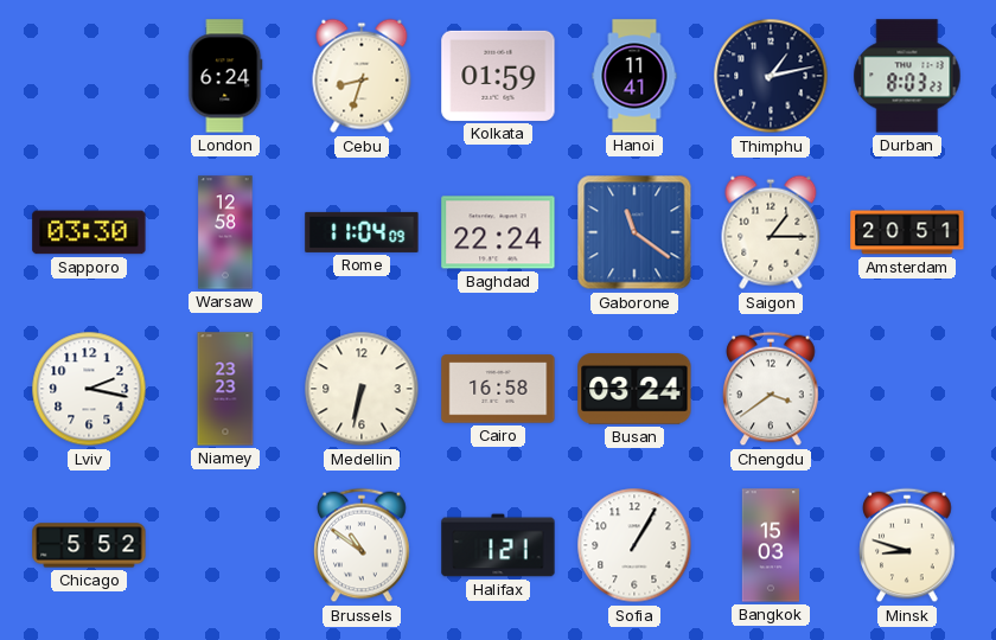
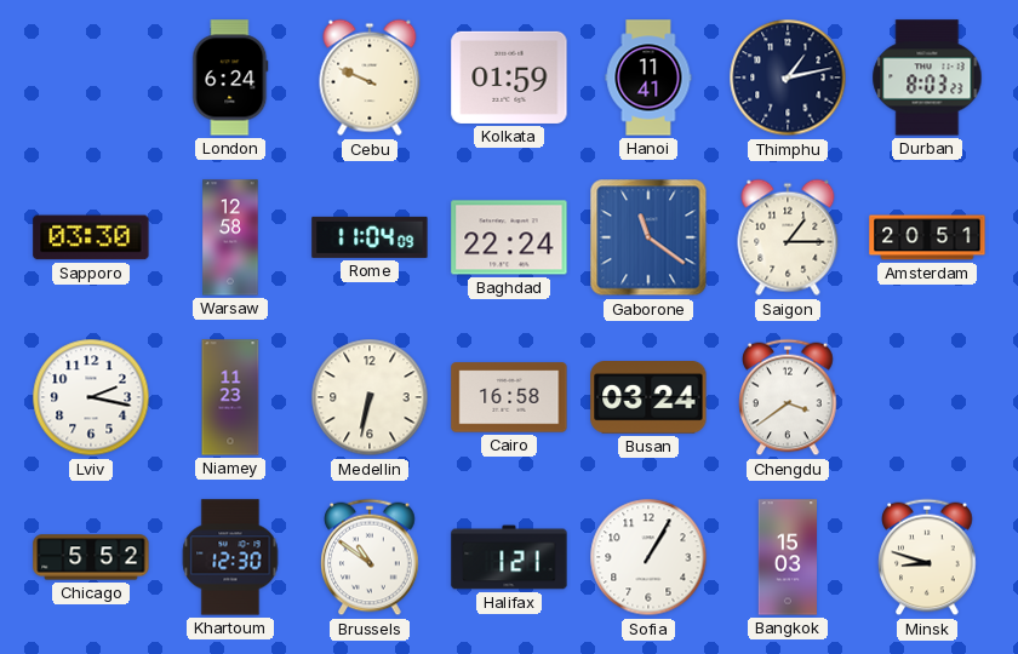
Cebu: 8:33 -> 9:49 (370, 78)
Niamey: 23:23 -> 11:23 (230, 397)
Khartoum: none -> 12:30 (230, 557)
